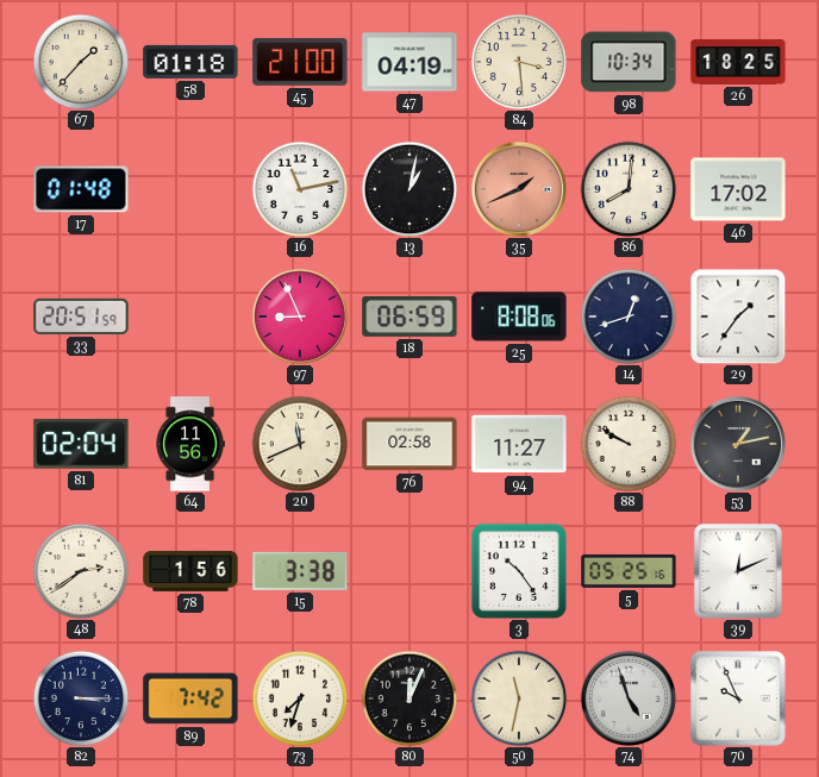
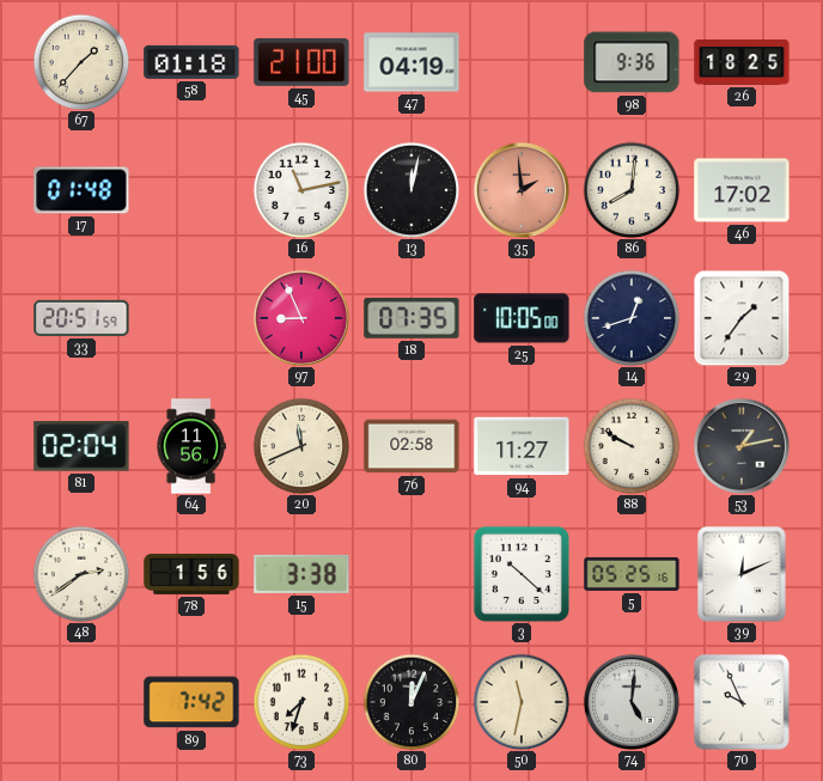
84: 3:29 -> none (519, 62)
98: 10:34 -> 9:36 (632, 62)
13: 1:02 -> 12:02 (411, 190)
35: 1:41 -> 1:59 (522, 190)
18: 06:59 -> 07:35 (411, 318)
25: 8:08 -> 10:05 (522, 318)
3: 10:24 -> 10:22 (522, 574)
82: 3:15 -> none (81, 698)
74: 4:57 -> 5:01 (632, 702)
